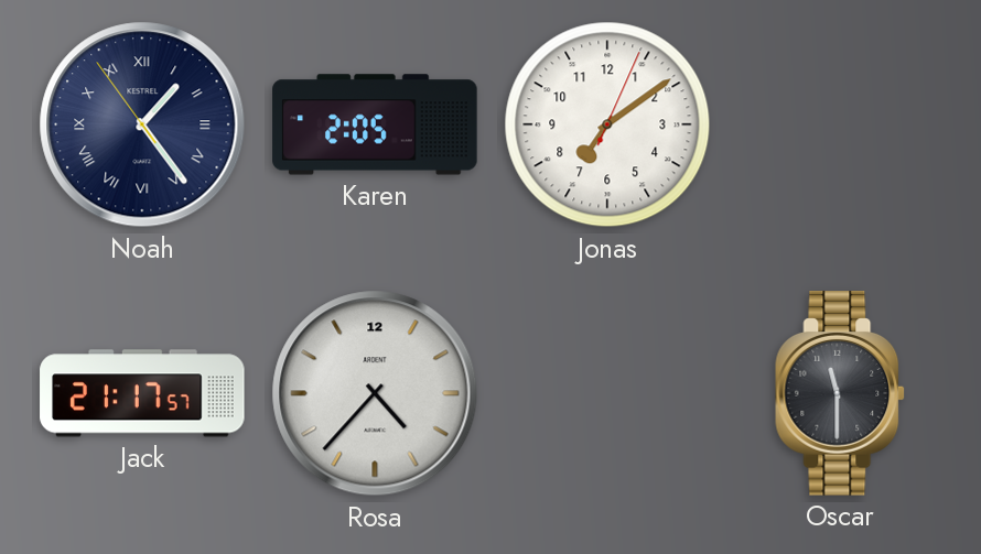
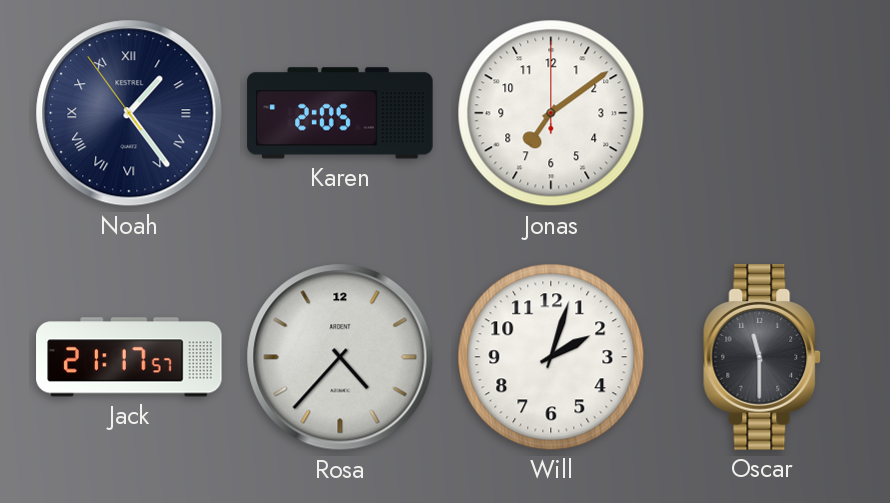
Jonas: 7:09:04 -> 7:09:00 (551, 113)
Will: none -> 2:03 (551, 357)
